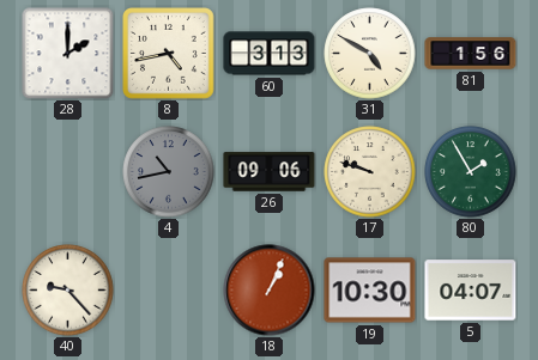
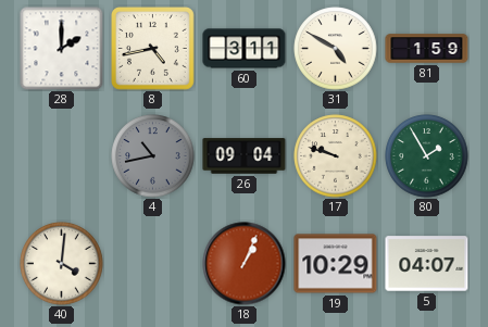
60: 3:13 -> 3:11 (245, 49)
81: 1:56 -> 1:59 (427, 49)
26: 09:06 -> 09:04 (245, 156)
40: 9:23 -> 4:01 (62, 264)
19: 10:30 -> 10:29 (336, 264)
